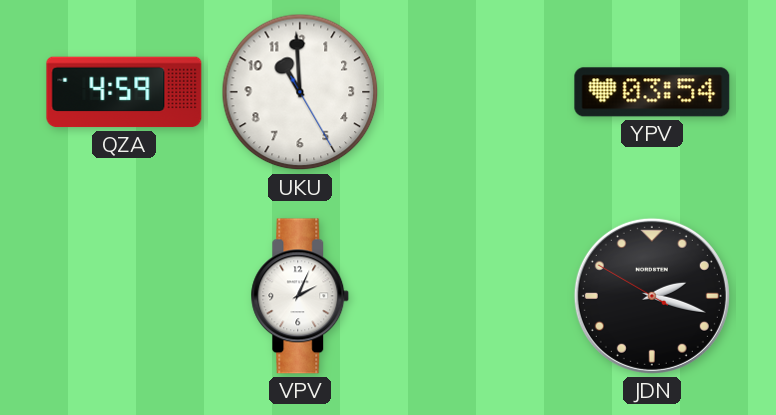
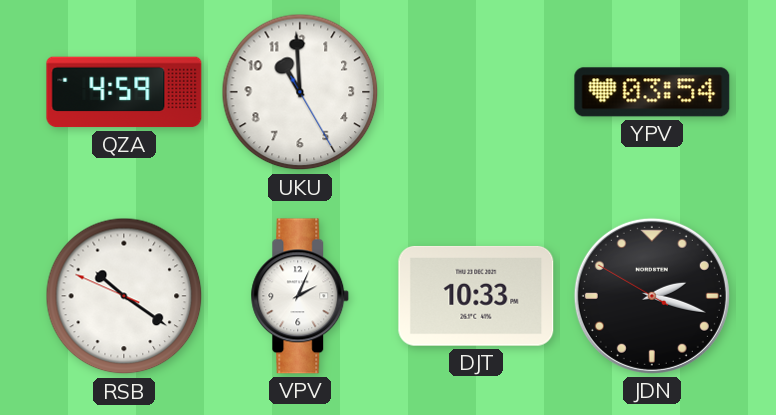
RSB: none -> 10:20 (124, 296)
DJT: none -> 10:33 (476, 296)
